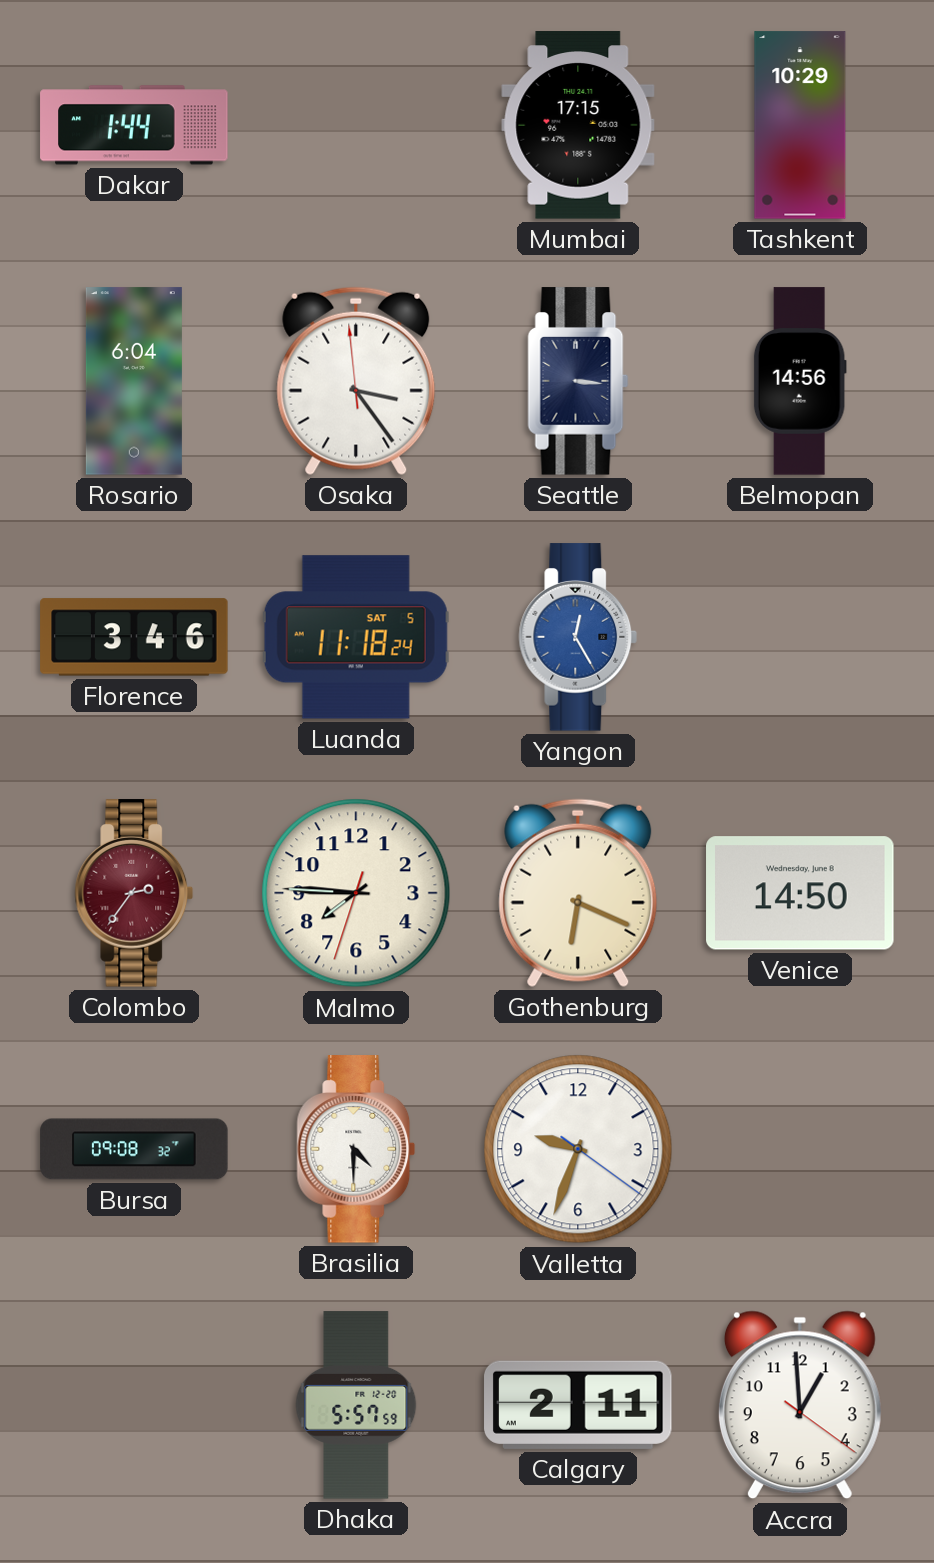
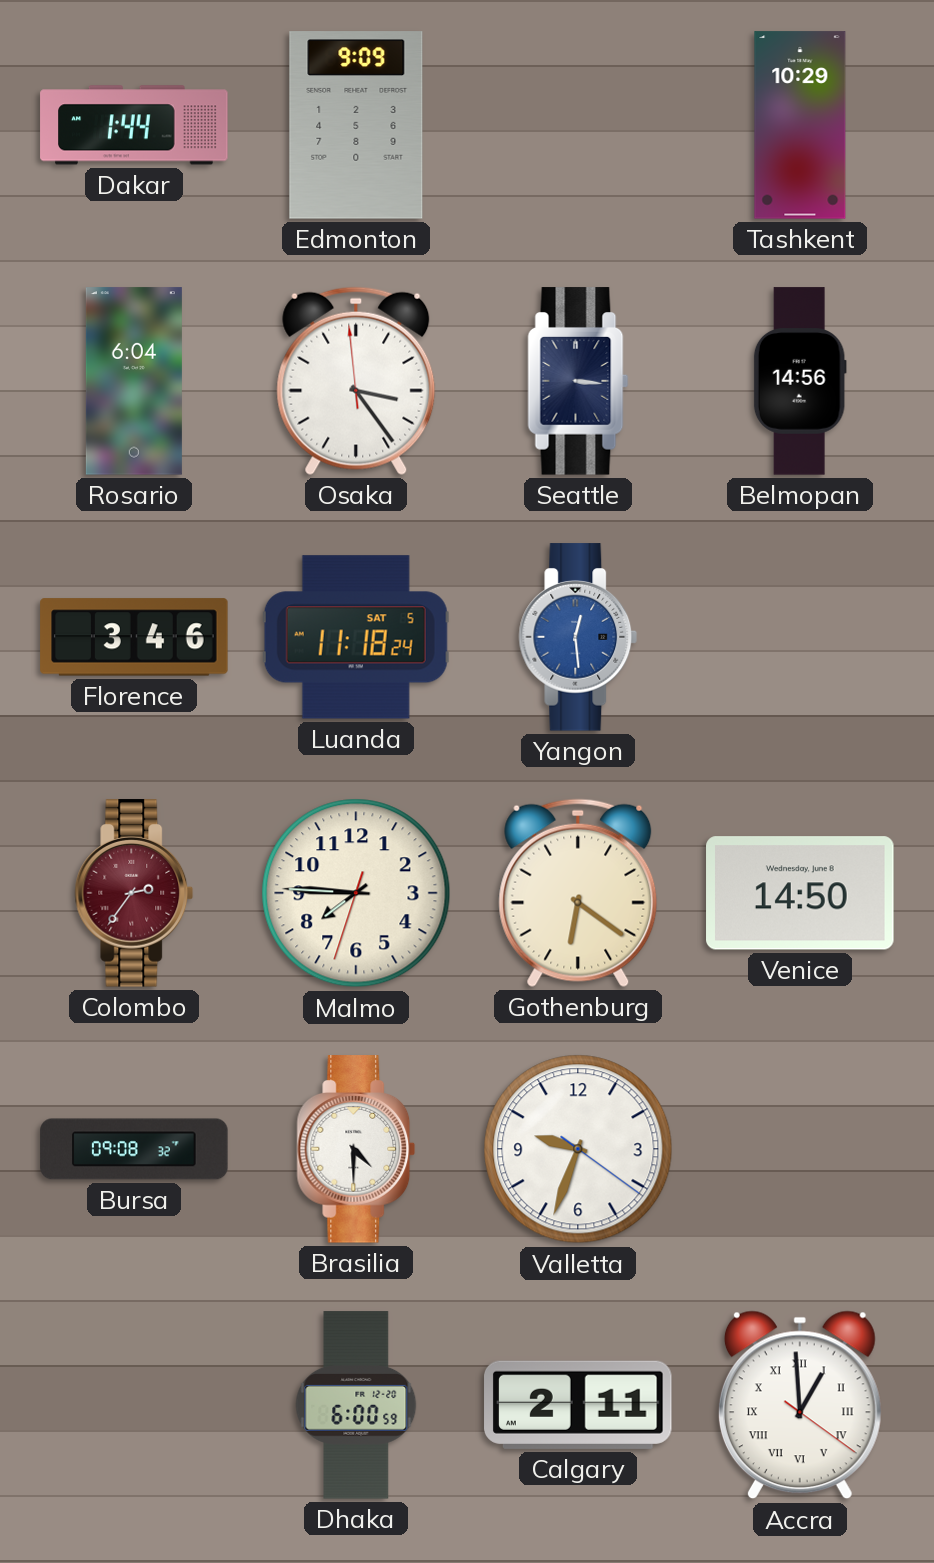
Edmonton: none -> 9:09 (356, 125)
Mumbai: 17:15 -> none (578, 125)
Yangon: 12:25 -> 12:29 (578, 637)
Gothenburg: 6:19 -> 6:21 (578, 893)
Dhaka: 5:57 -> 6:00 (356, 1405)
Accra numerals: Arabic -> Roman (800, 1405)
